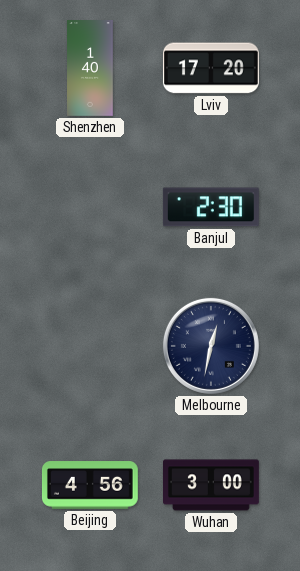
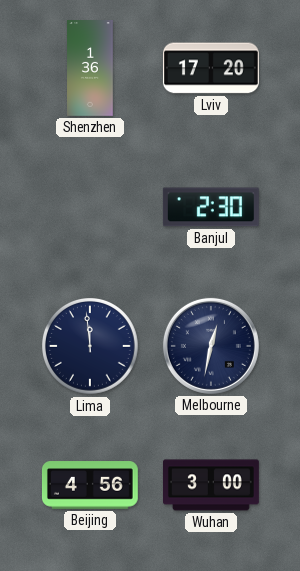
Shenzhen: 1:40 -> 1:36 (90, 69)
Lima: none -> 11:59 (91, 347)
